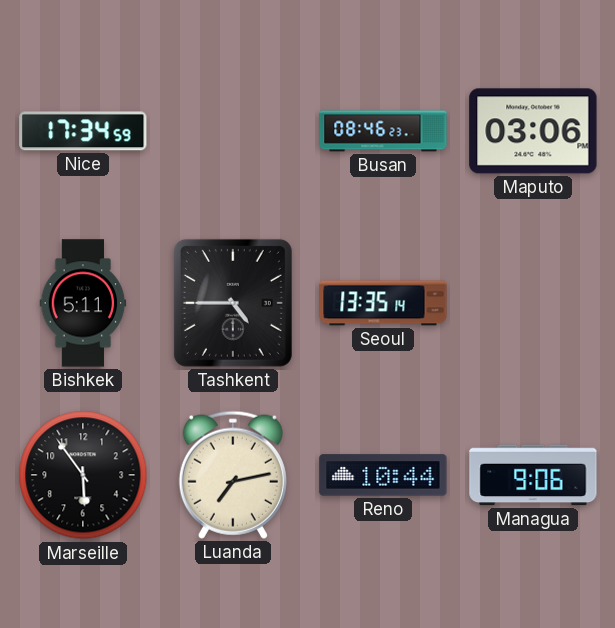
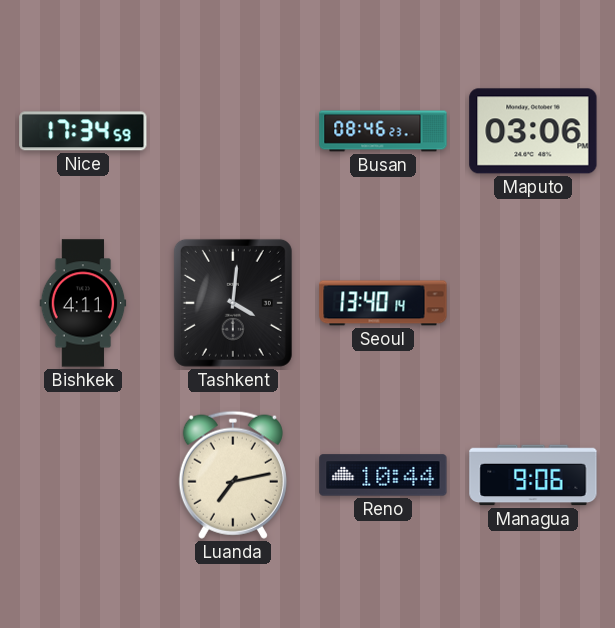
Bishkek: 5:11 -> 4:11 (83, 303)
Tashkent: 4:45 -> 4:01 (233, 303)
Seoul: 13:35 -> 13:40 (383, 303)
Marseille: 5:54 -> none (83, 475)
